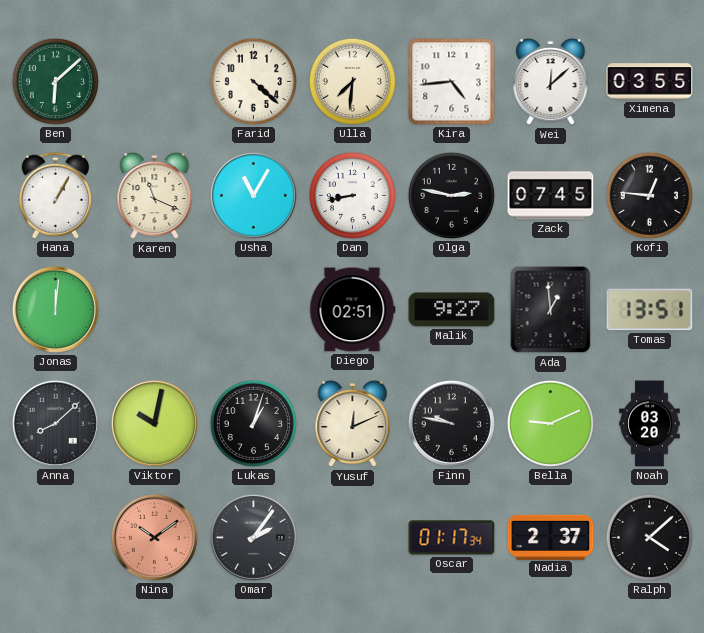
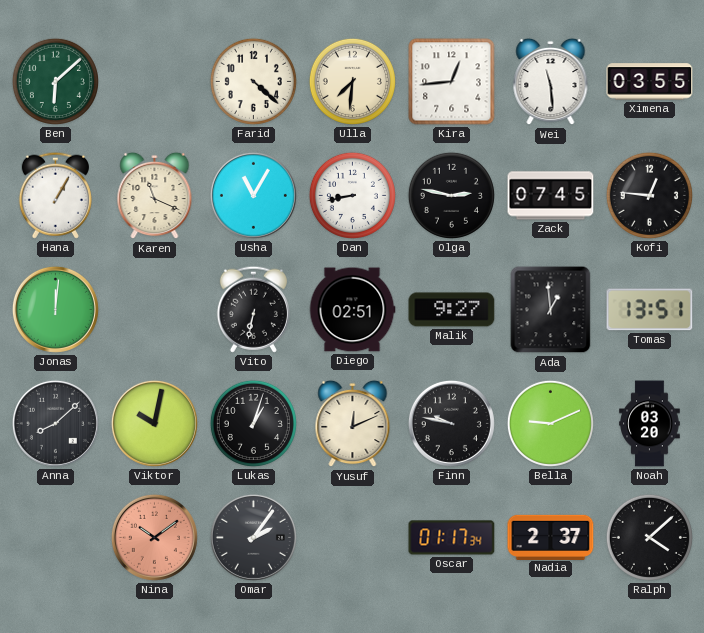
Kira: 4:44 -> 12:44 (452, 82)
Wei: 12:08 -> 11:29 (551, 82)
Vito: none -> 6:32 (253, 309)
